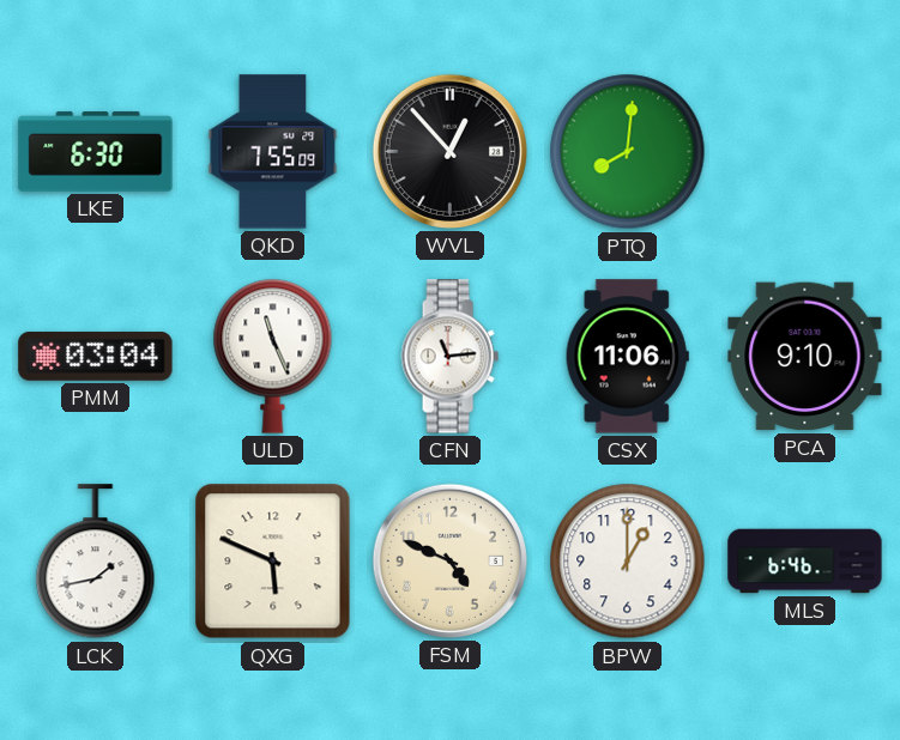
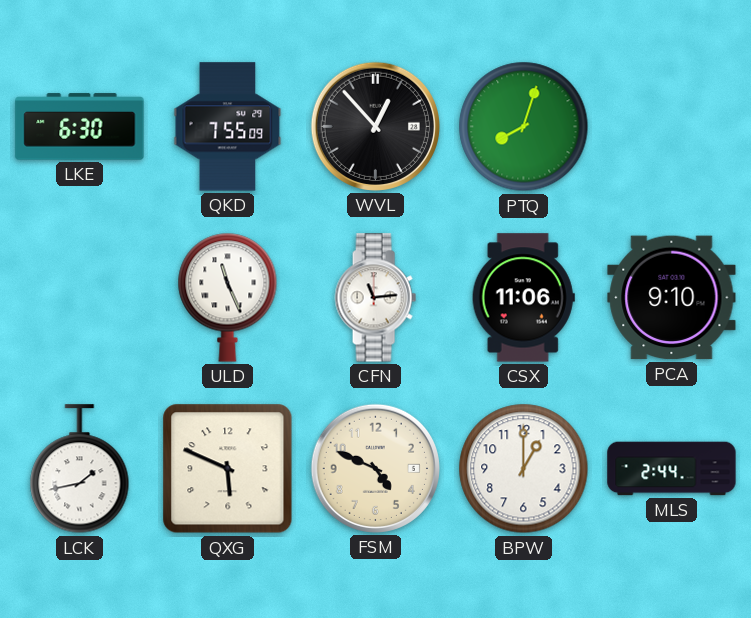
PTQ: 8:01 -> 8:03 (524, 127)
PMM: 03:04 -> none (96, 356)
MLS: 6:46 -> 2:44 (672, 469)
